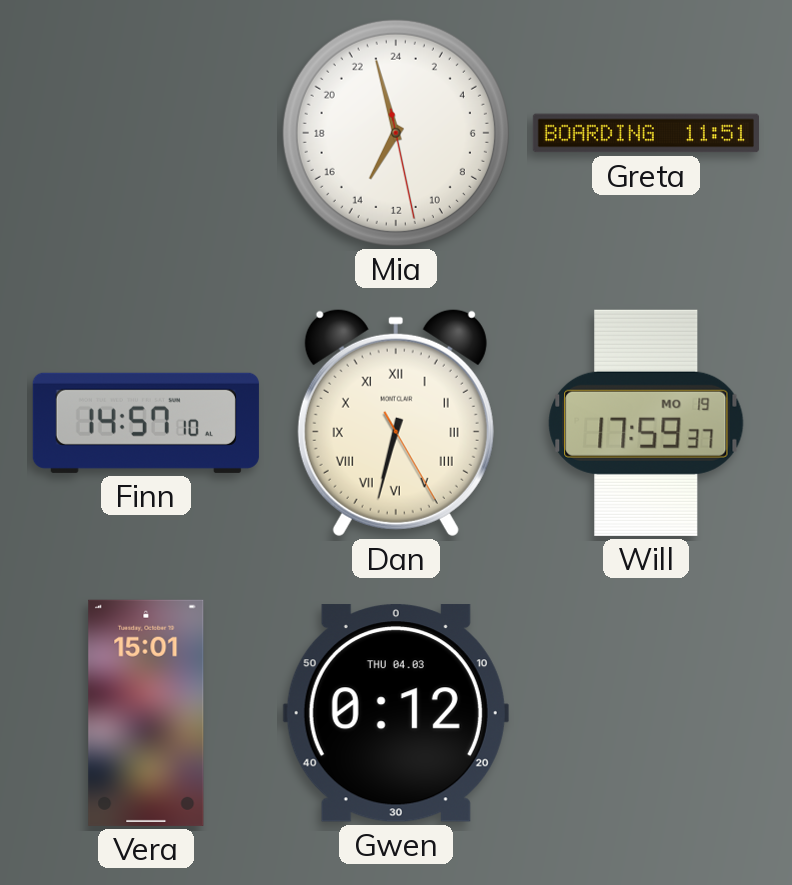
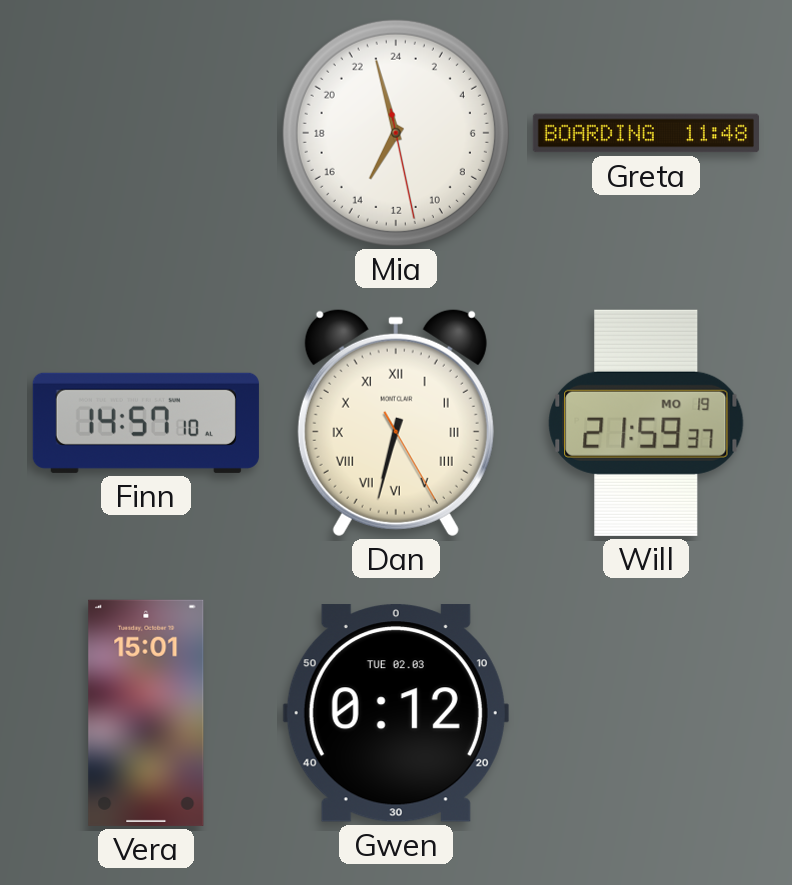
Greta: 11:51 -> 11:48 (646, 133)
Will: 17:59 -> 21:59 (646, 423)
Gwen date: THU 04.03 -> TUE 02.03 (396, 713)
